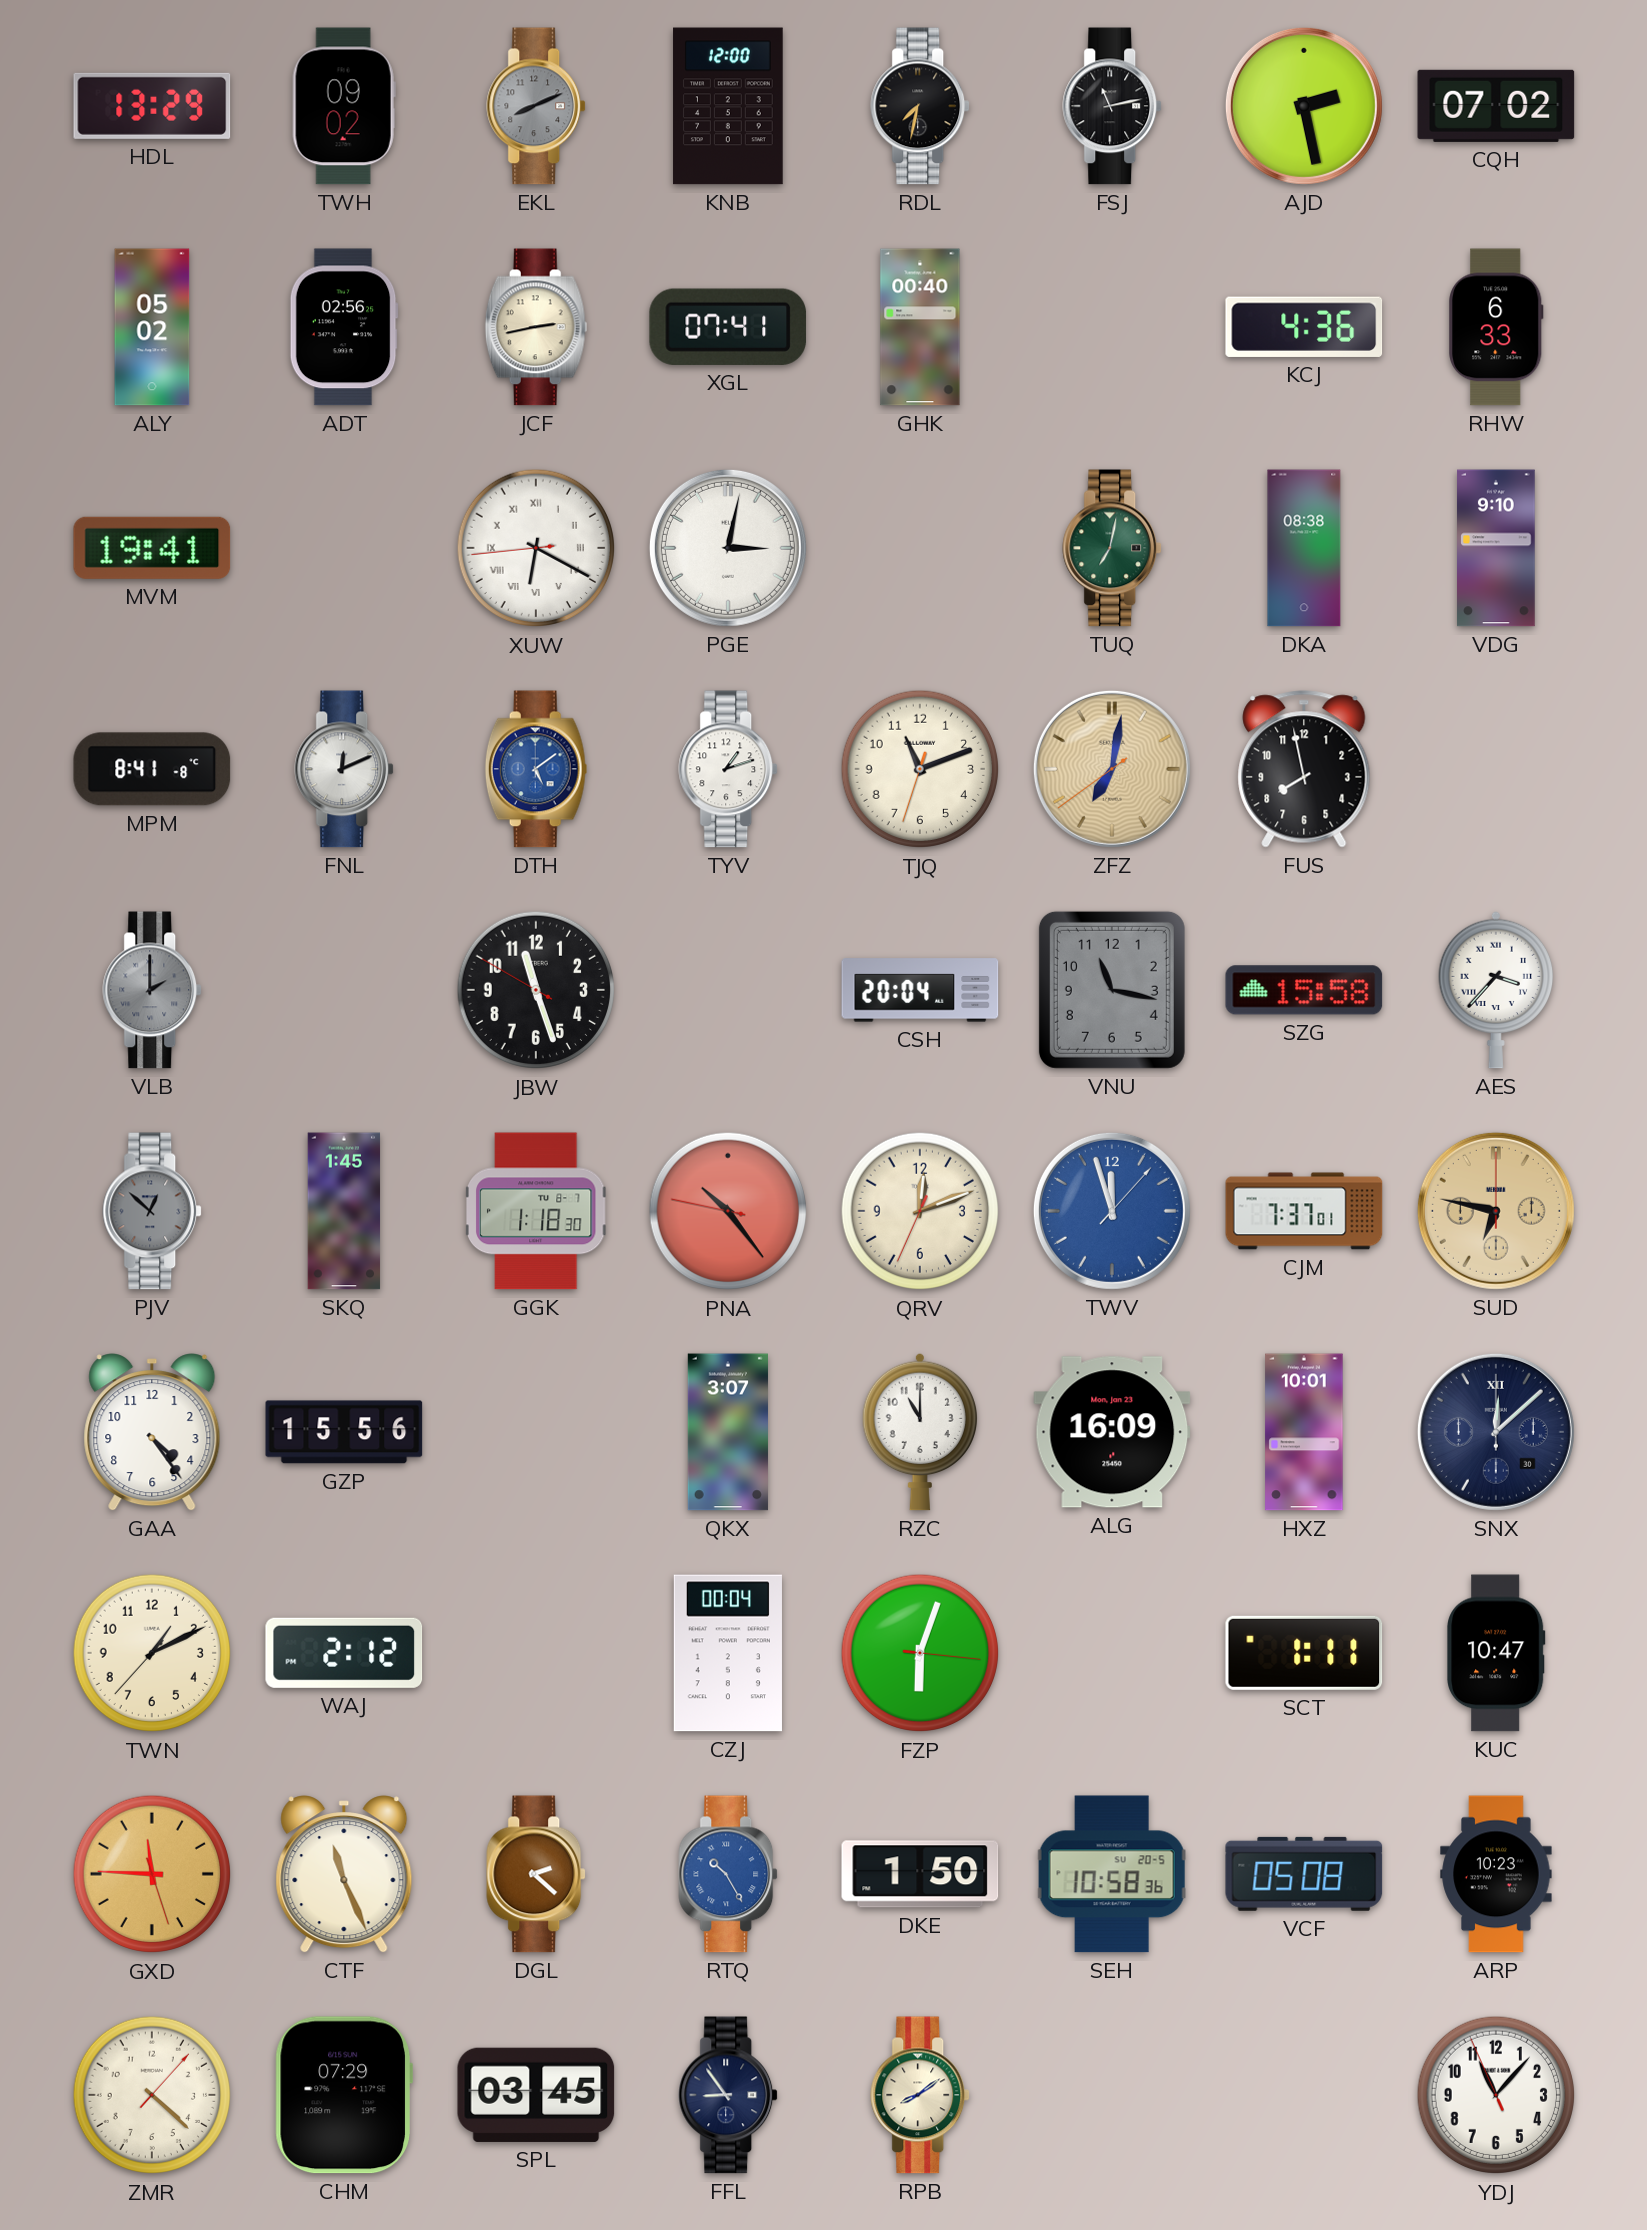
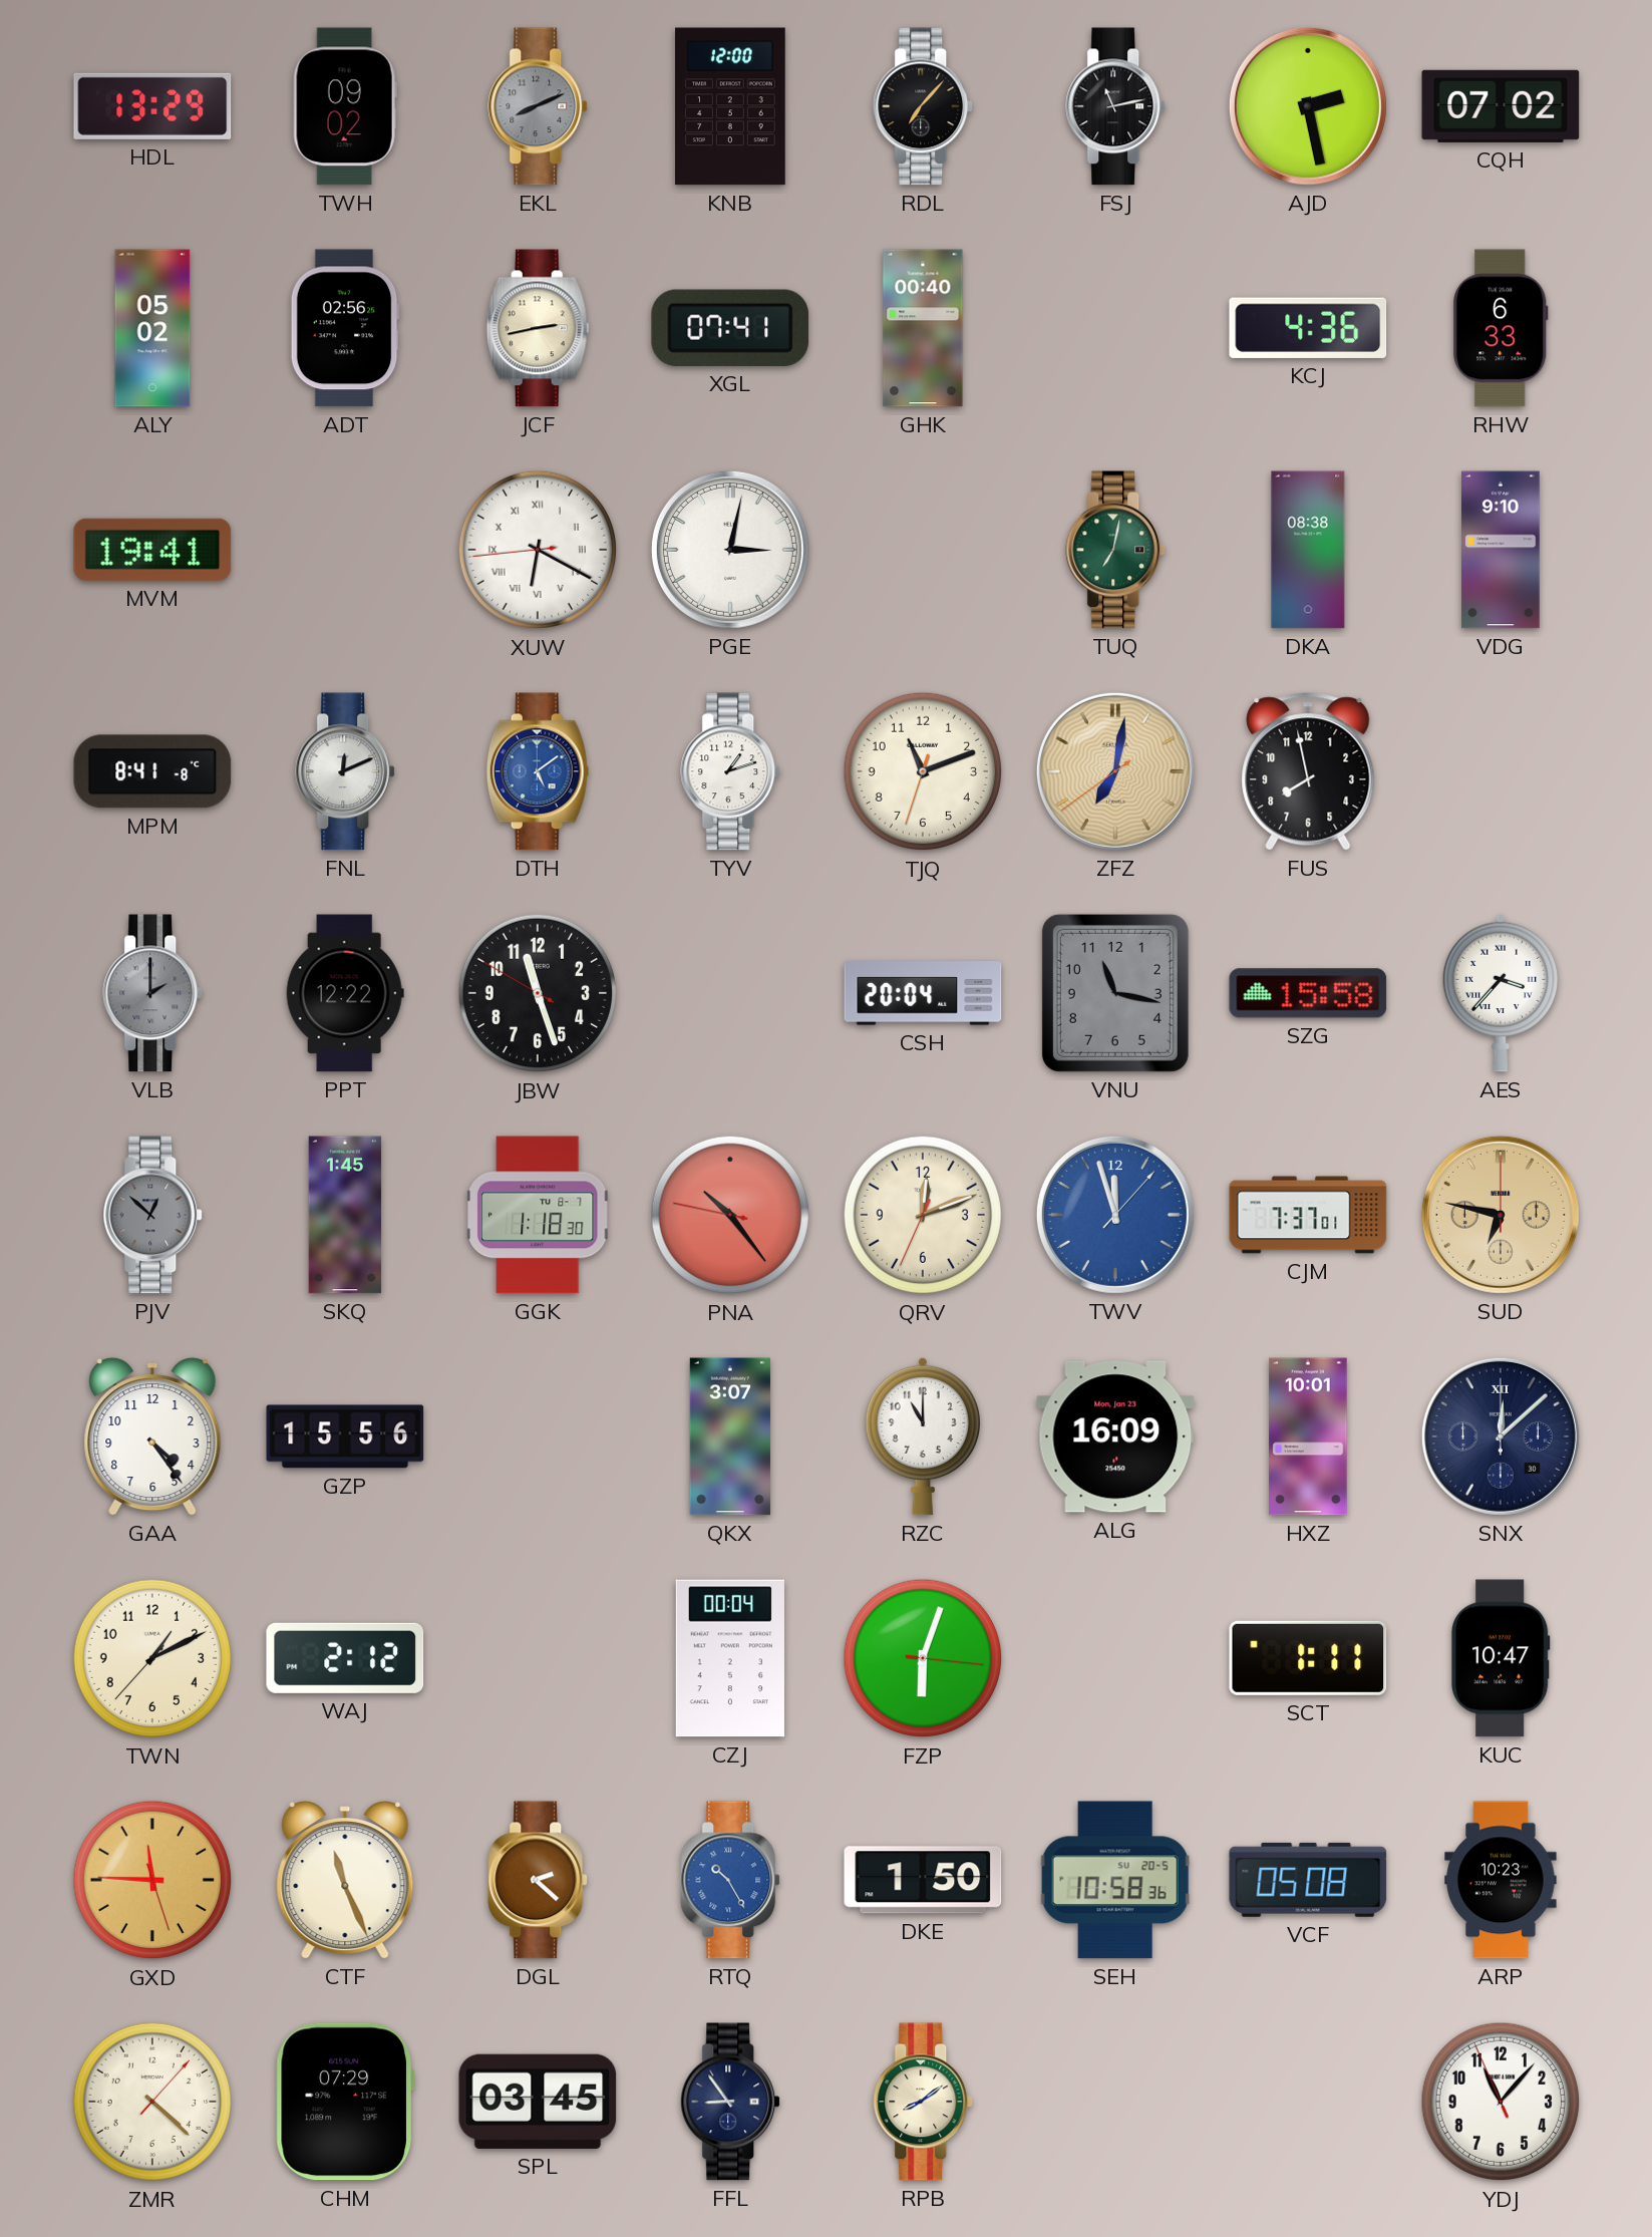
RDL: 7:32 -> 7:07 (924, 106)
PPT: none -> 12:22 (345, 993)
